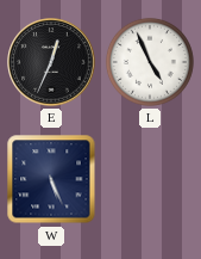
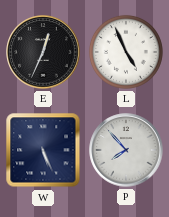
P: none -> 7:53 (126, 150)
